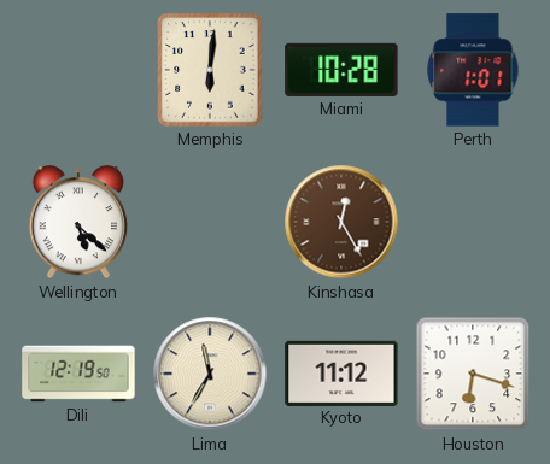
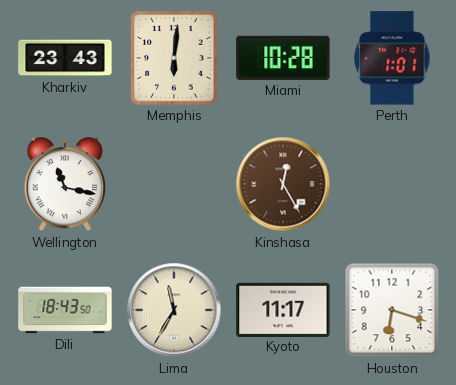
Kharkiv: none -> 23:43 (65, 58)
Wellington: 5:22 -> 11:17 (64, 185)
Dili: 12:19 -> 18:43 (65, 310)
Kyoto: 11:12 -> 11:17 (283, 309)
